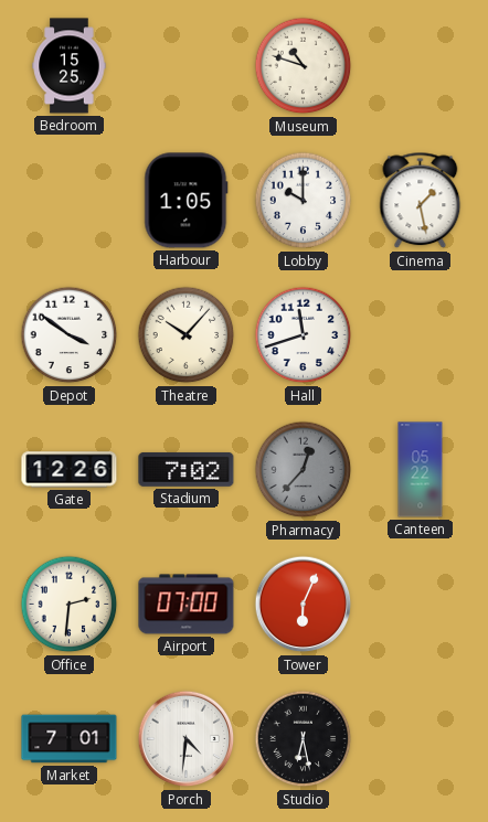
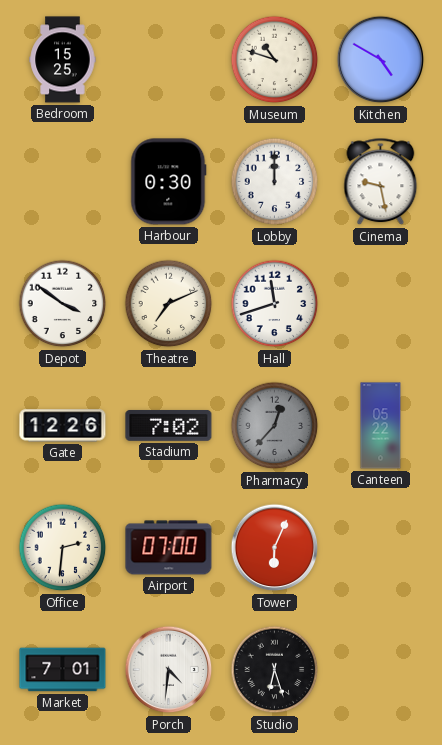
Kitchen: none -> 4:50 (381, 60)
Harbour: 1:05 -> 0:30 (169, 182)
Lobby: 10:00 -> 12:00 (275, 182)
Cinema: 1:28 -> 9:28 (381, 182)
Theatre: 10:07 -> 7:11 (169, 304)
Studio: 6:28 -> 6:27 (275, 670)
